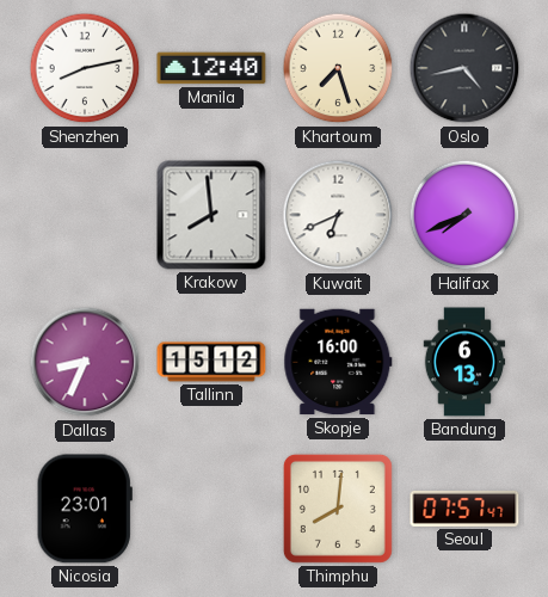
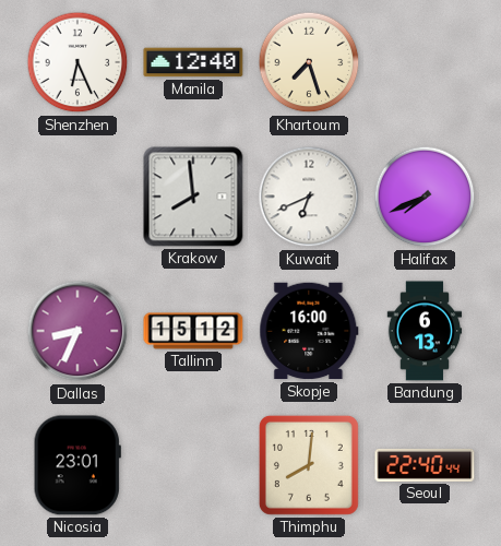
Shenzhen: 8:13 -> 6:26 (77, 62)
Oslo: 4:43 -> none (464, 68)
Seoul: 07:57 -> 22:40 (425, 465)
